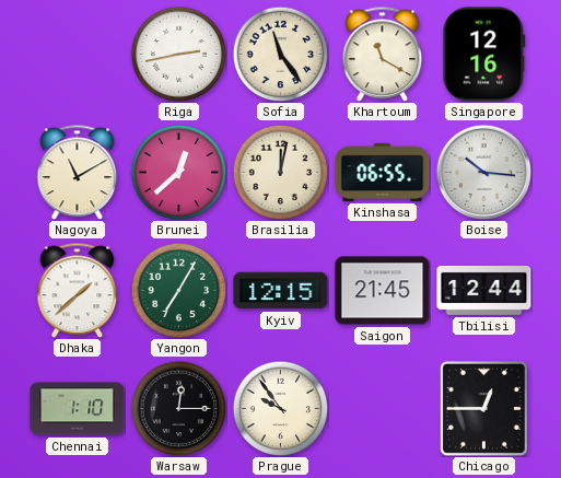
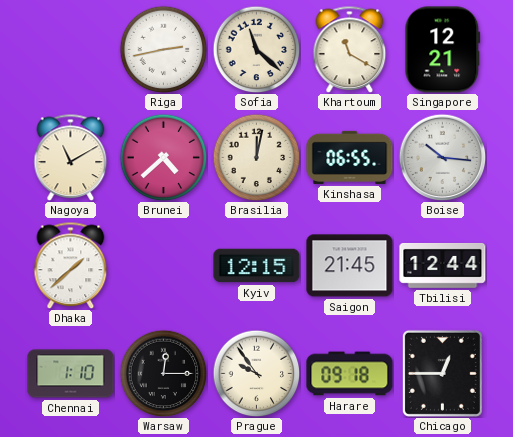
Sofia: 11:24 -> 11:22 (256, 49)
Singapore: 12:16 -> 12:21 (443, 50)
Brunei: 12:38 -> 4:38 (163, 157)
Yangon: 7:05 -> none (178, 290)
Harare: none -> 09:18 (350, 374)
